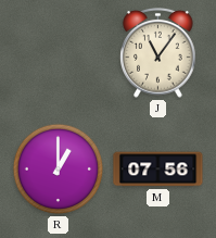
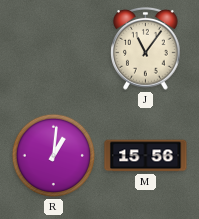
R: 1:00 -> 1:01 (54, 156)
M: 07:56 -> 15:56 (146, 156)
